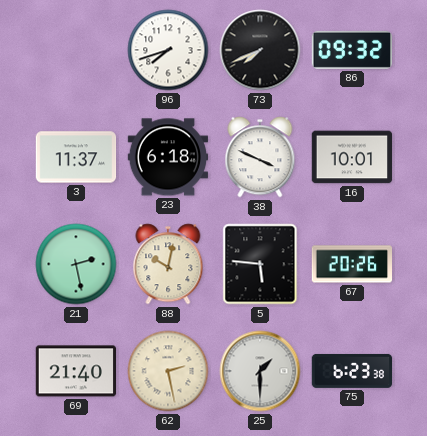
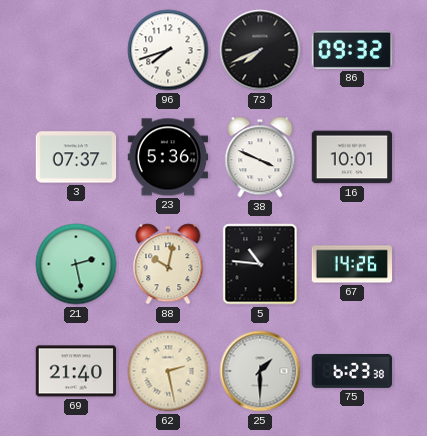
3: 11:37 -> 07:37 (76, 157)
23: 6:18 -> 5:36 (168, 157)
5: 5:46 -> 10:46 (260, 264)
67: 20:26 -> 14:26 (352, 264)
